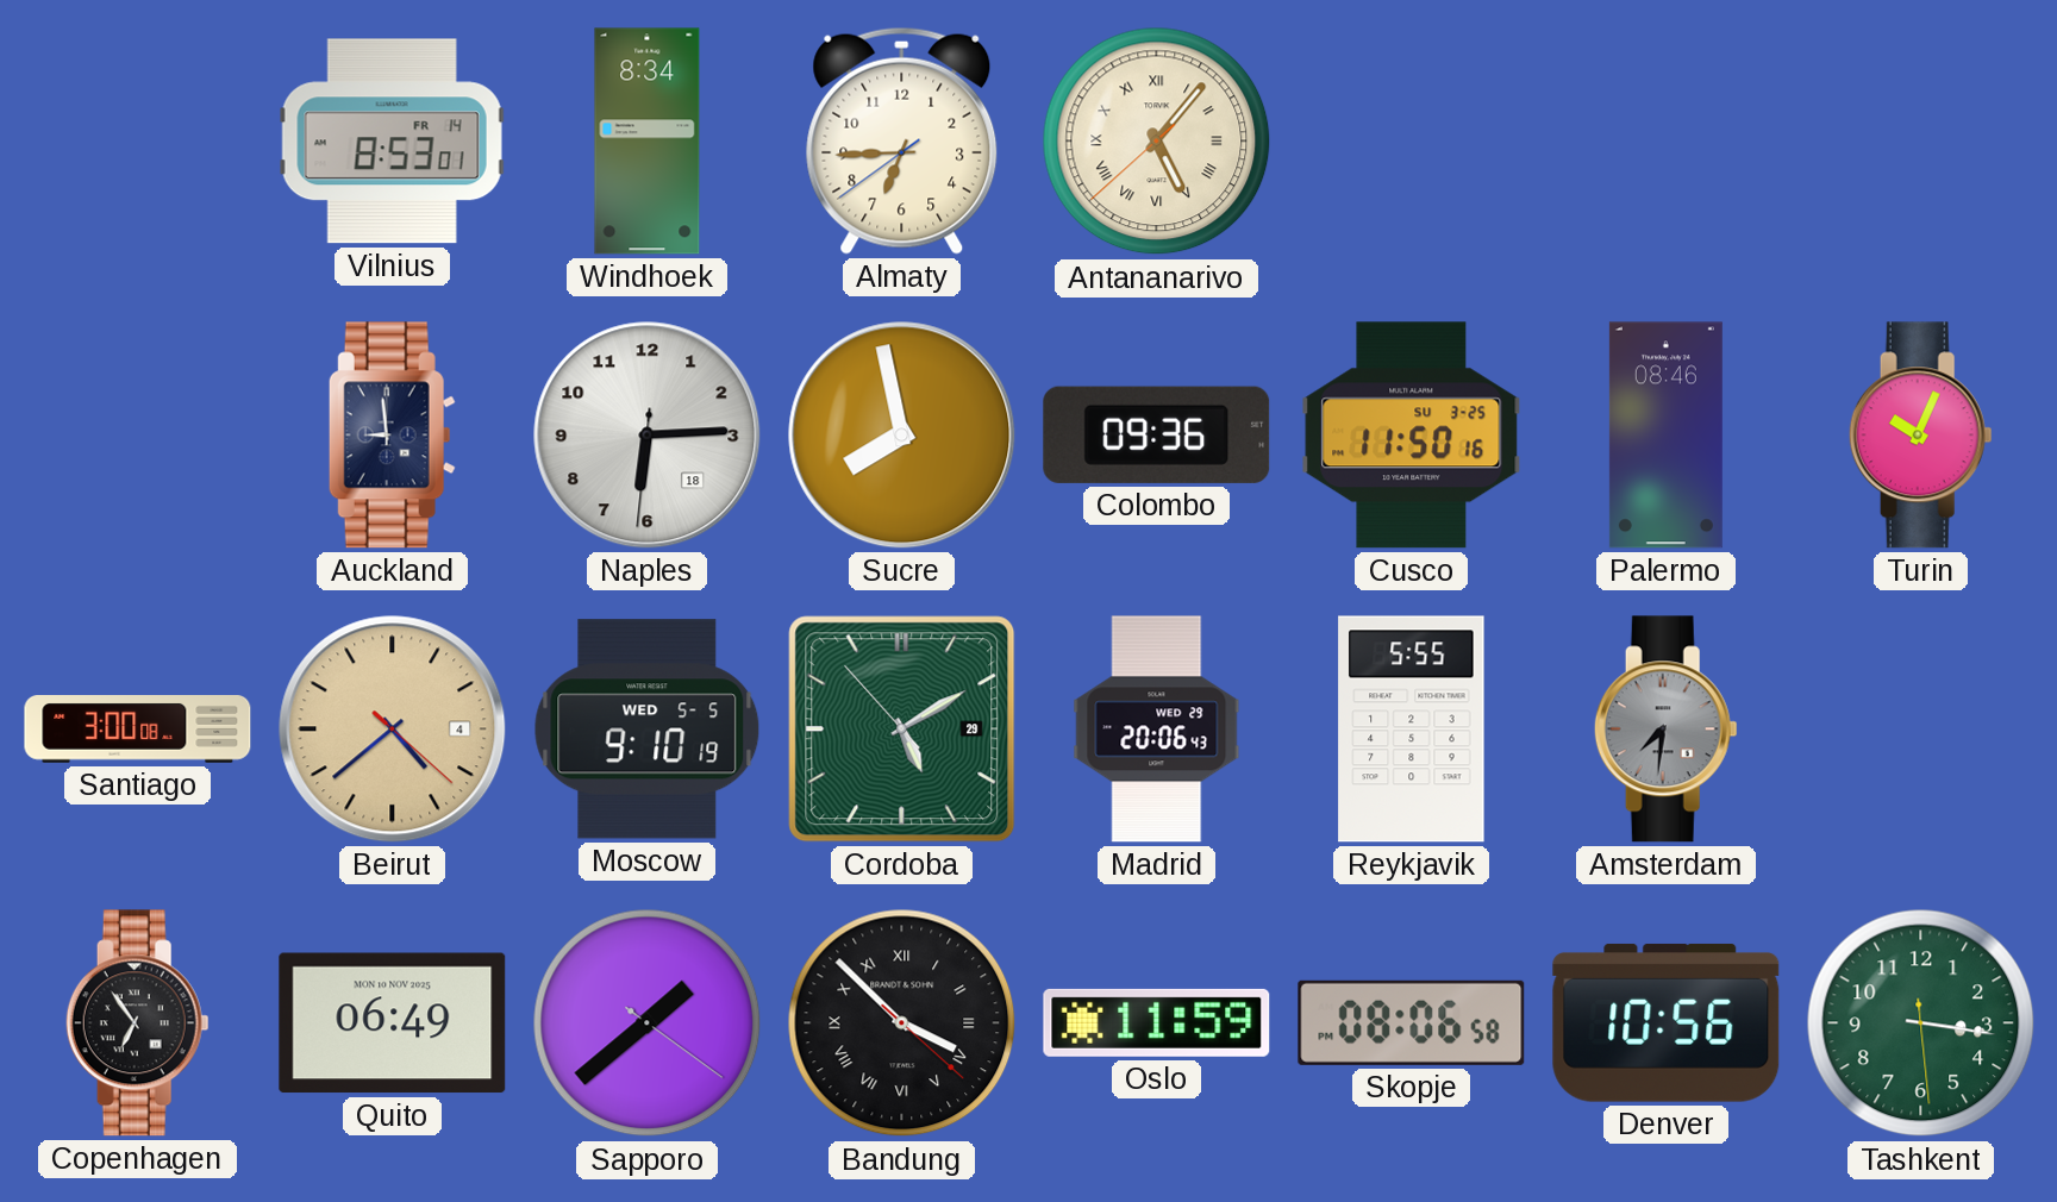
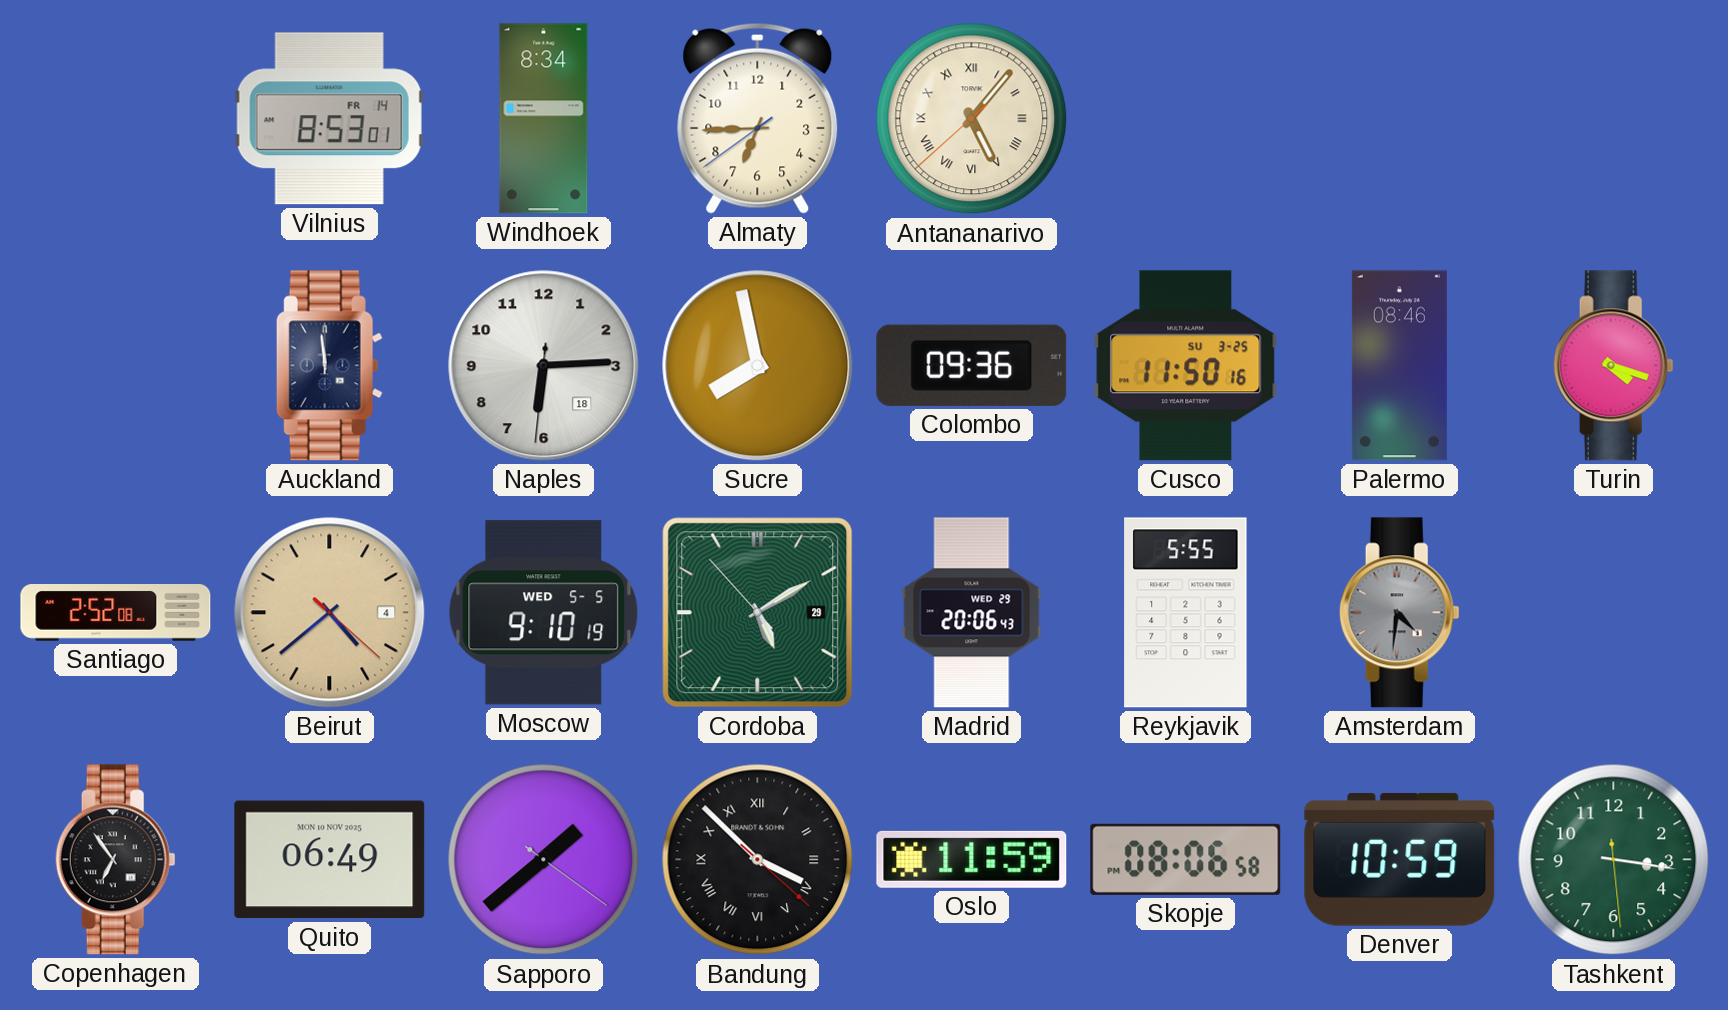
Auckland: 8:59 -> 11:59 (329, 366)
Turin: 10:04 -> 4:18 (1613, 366)
Santiago: 3:00 -> 2:52 (116, 613)
Amsterdam: 7:31 -> 4:31 (1399, 613)
Denver: 10:56 -> 10:59 (1400, 860)
